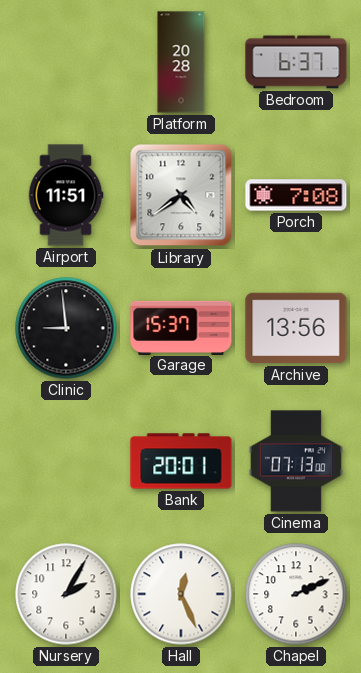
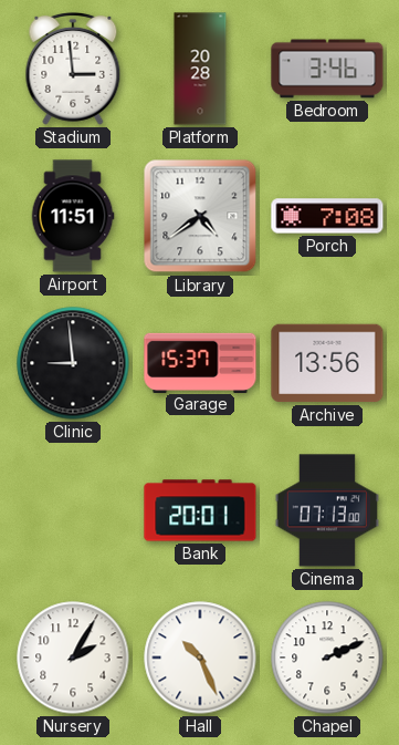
Stadium: none -> 2:59 (73, 69)
Bedroom: 6:37 -> 3:46 (327, 69)
Hall: 12:26 -> 10:26 (200, 658)
